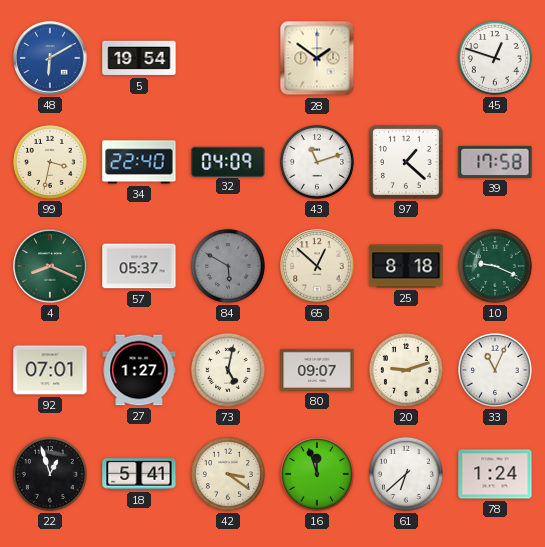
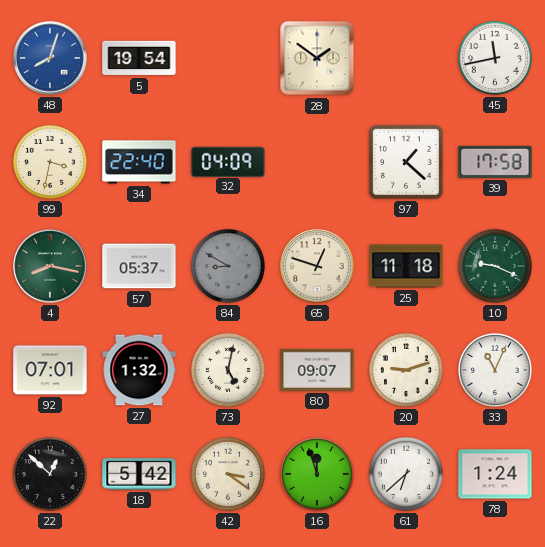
48: 6:10 -> 8:03 (50, 58)
45: 12:48 -> 11:43 (495, 58)
43: 11:12 -> none (317, 162)
4: 8:19 -> 8:17 (50, 266)
84: 5:50 -> 8:50 (228, 266)
65: 12:52 -> 12:48 (317, 266)
25: 8:18 -> 11:18 (406, 266)
27: 1:27 -> 1:32 (139, 370)
22: 12:57 -> 12:52 (50, 474)
18: 5:41 -> 5:42 (139, 474)
